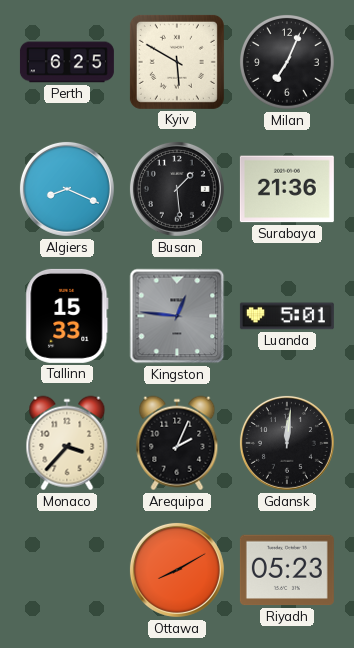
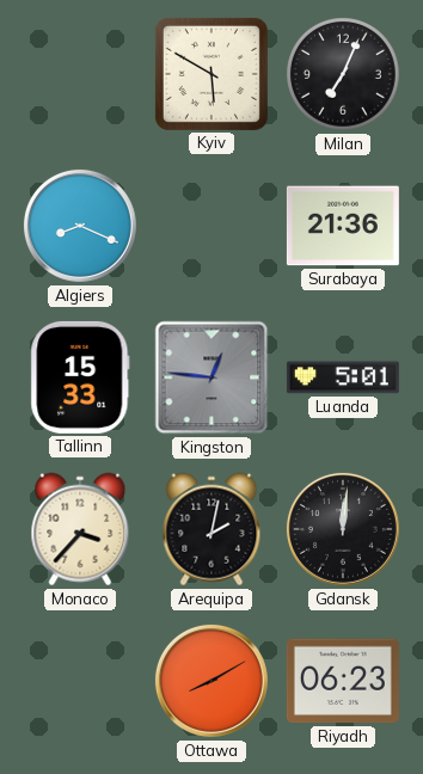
Perth: 6:25 -> none (67, 62)
Busan: 1:29 -> none (177, 189)
Arequipa: 2:04 -> 2:02 (211, 529)
Riyadh: 05:23 -> 06:23 (343, 681)
